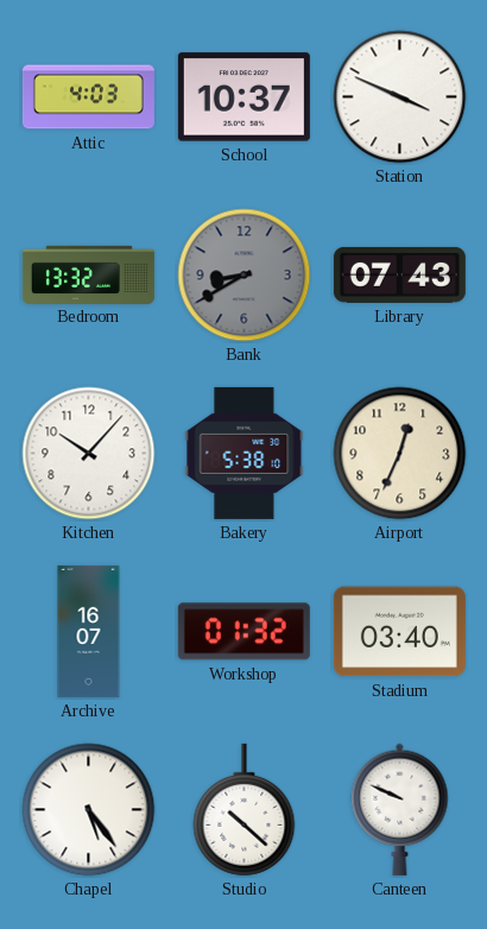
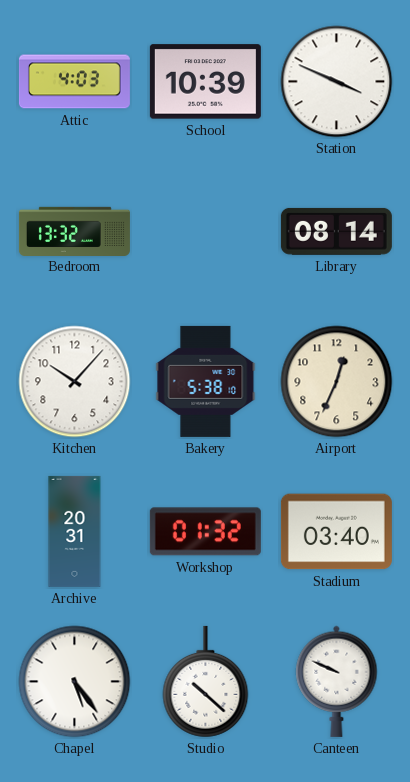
School: 10:37 -> 10:39 (205, 82)
Bank: 8:40 -> none (245, 276)
Library: 07:43 -> 08:14 (336, 231)
Archive: 16:07 -> 20:31 (75, 531)
